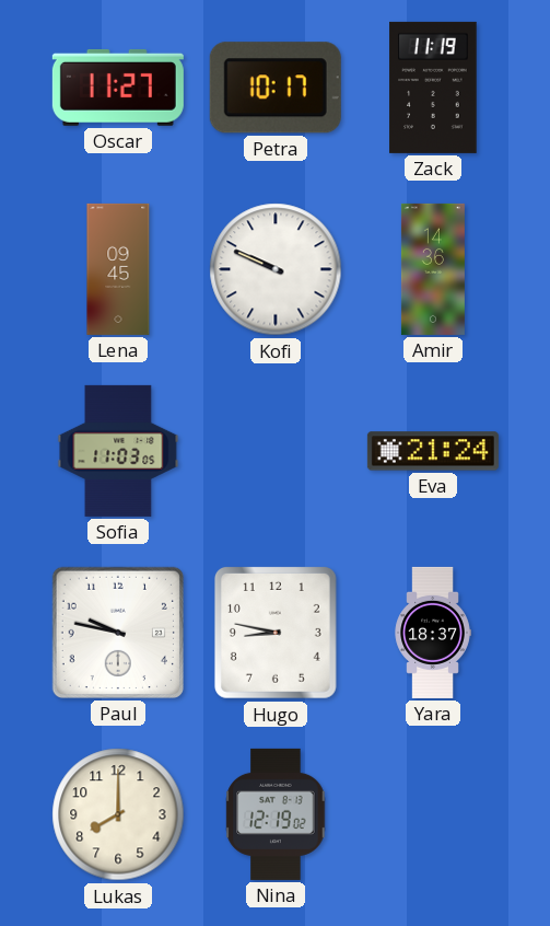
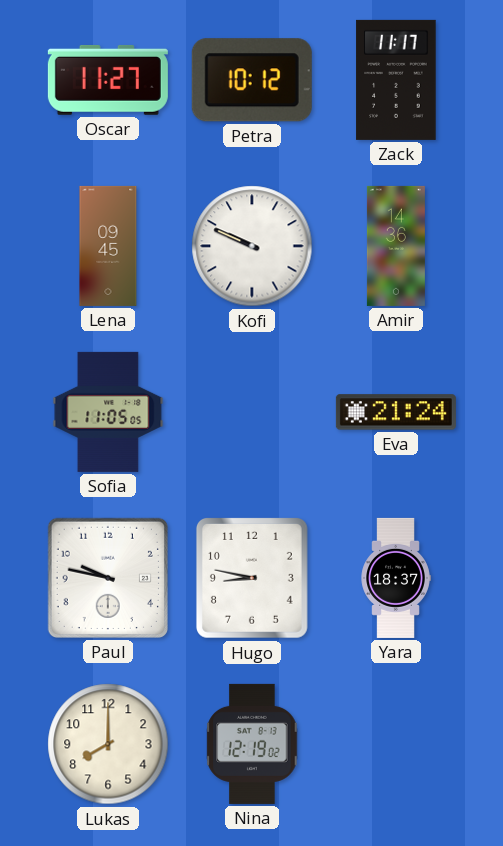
Petra: 10:17 -> 10:12 (252, 80)
Zack: 11:19 -> 11:17 (396, 80)
Sofia: 11:03 -> 11:05 (108, 412)
